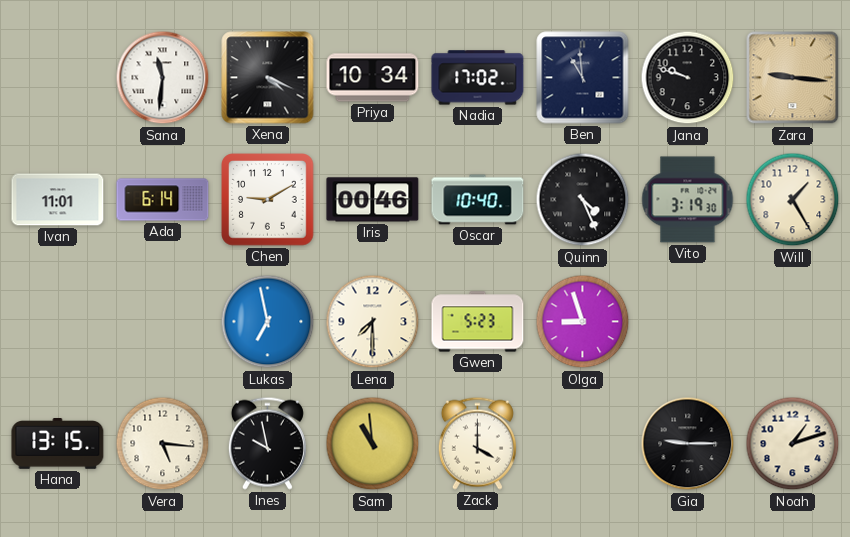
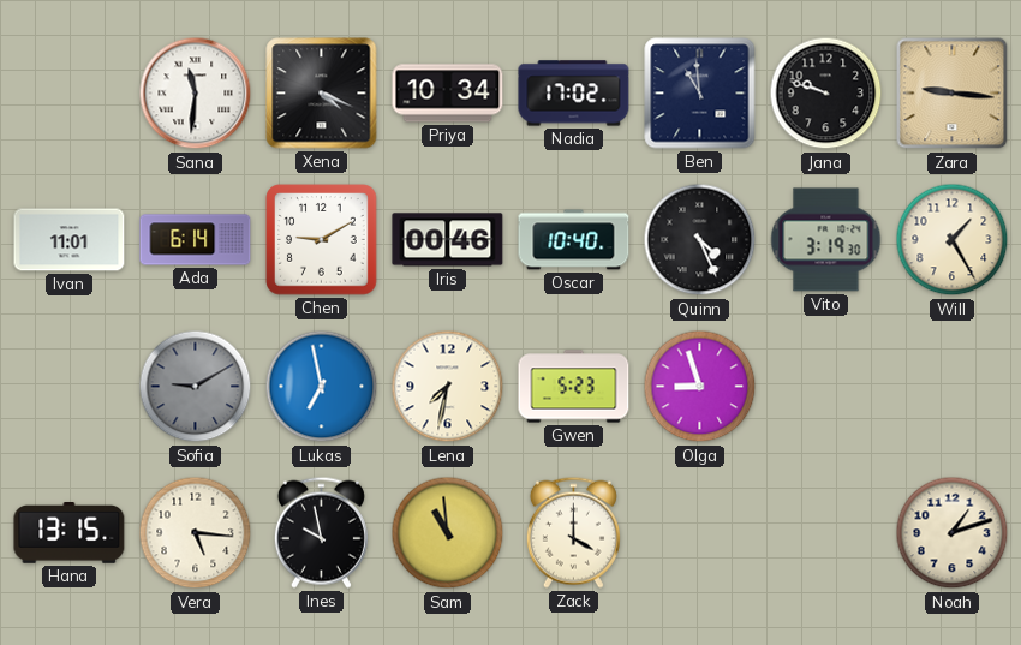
Sofia: none -> 9:10 (196, 387)
Lena: 7:30 -> 7:32 (448, 387)
Gia: 9:15 -> none (688, 444)
